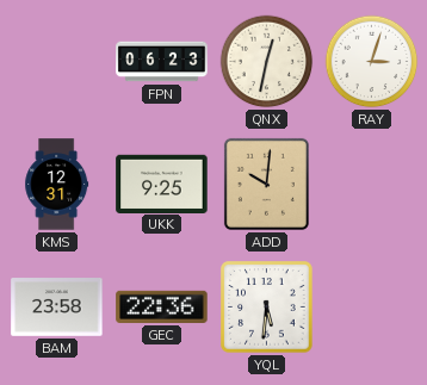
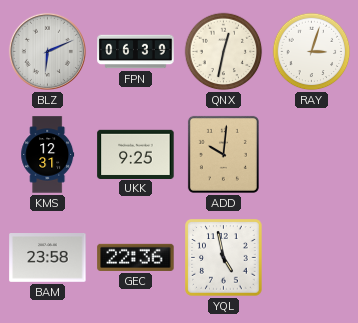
BLZ: none -> 6:11 (47, 51)
FPN: 06:23 -> 06:39 (136, 52)
YQL: 5:31 -> 4:58 (224, 258)
